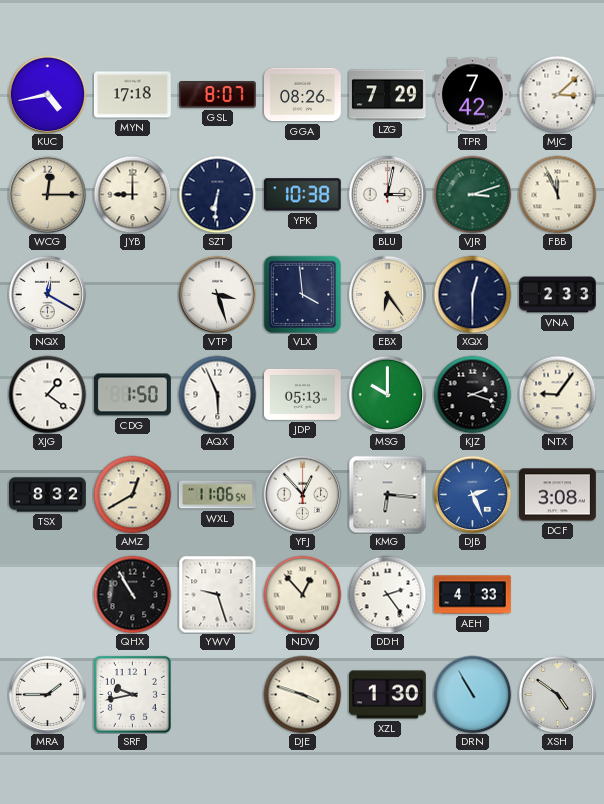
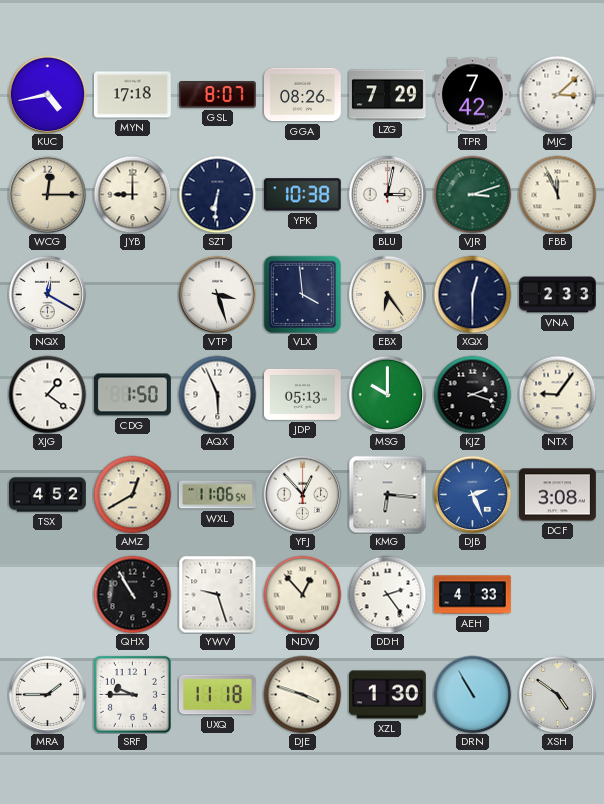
TSX: 8:32 -> 4:52 (48, 495)
SRF: 9:43 -> 9:45 (132, 694)
UXQ: none -> 11:18 (217, 695)
